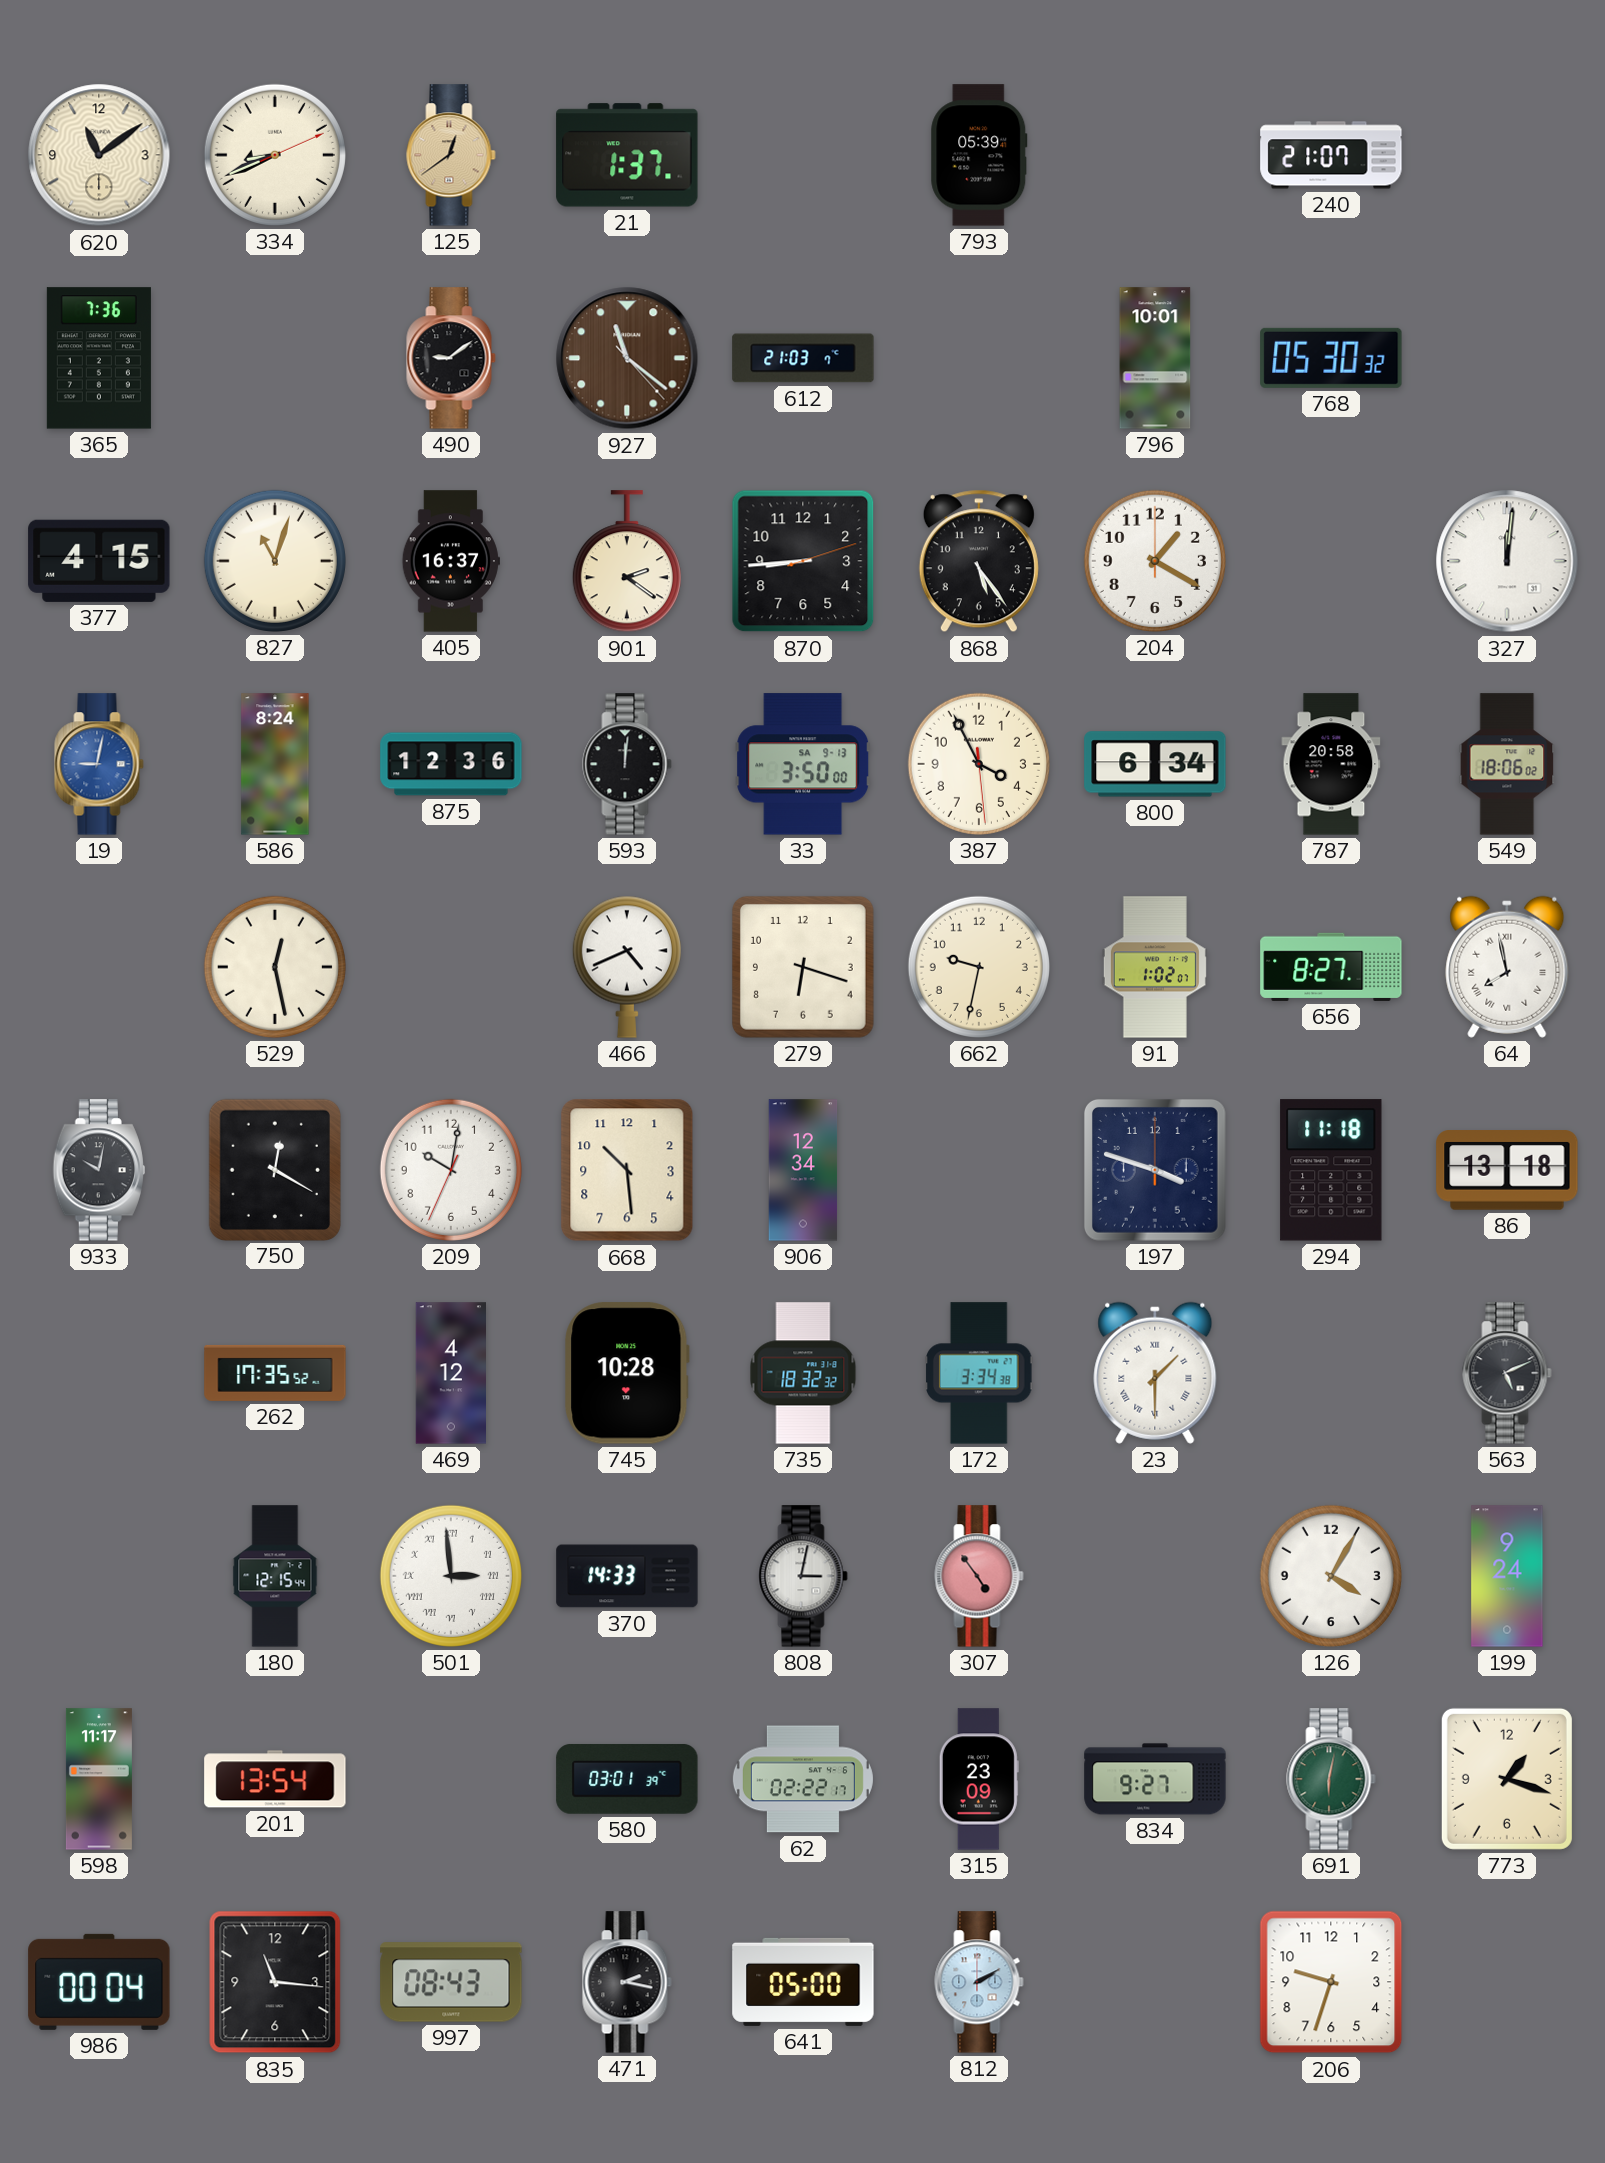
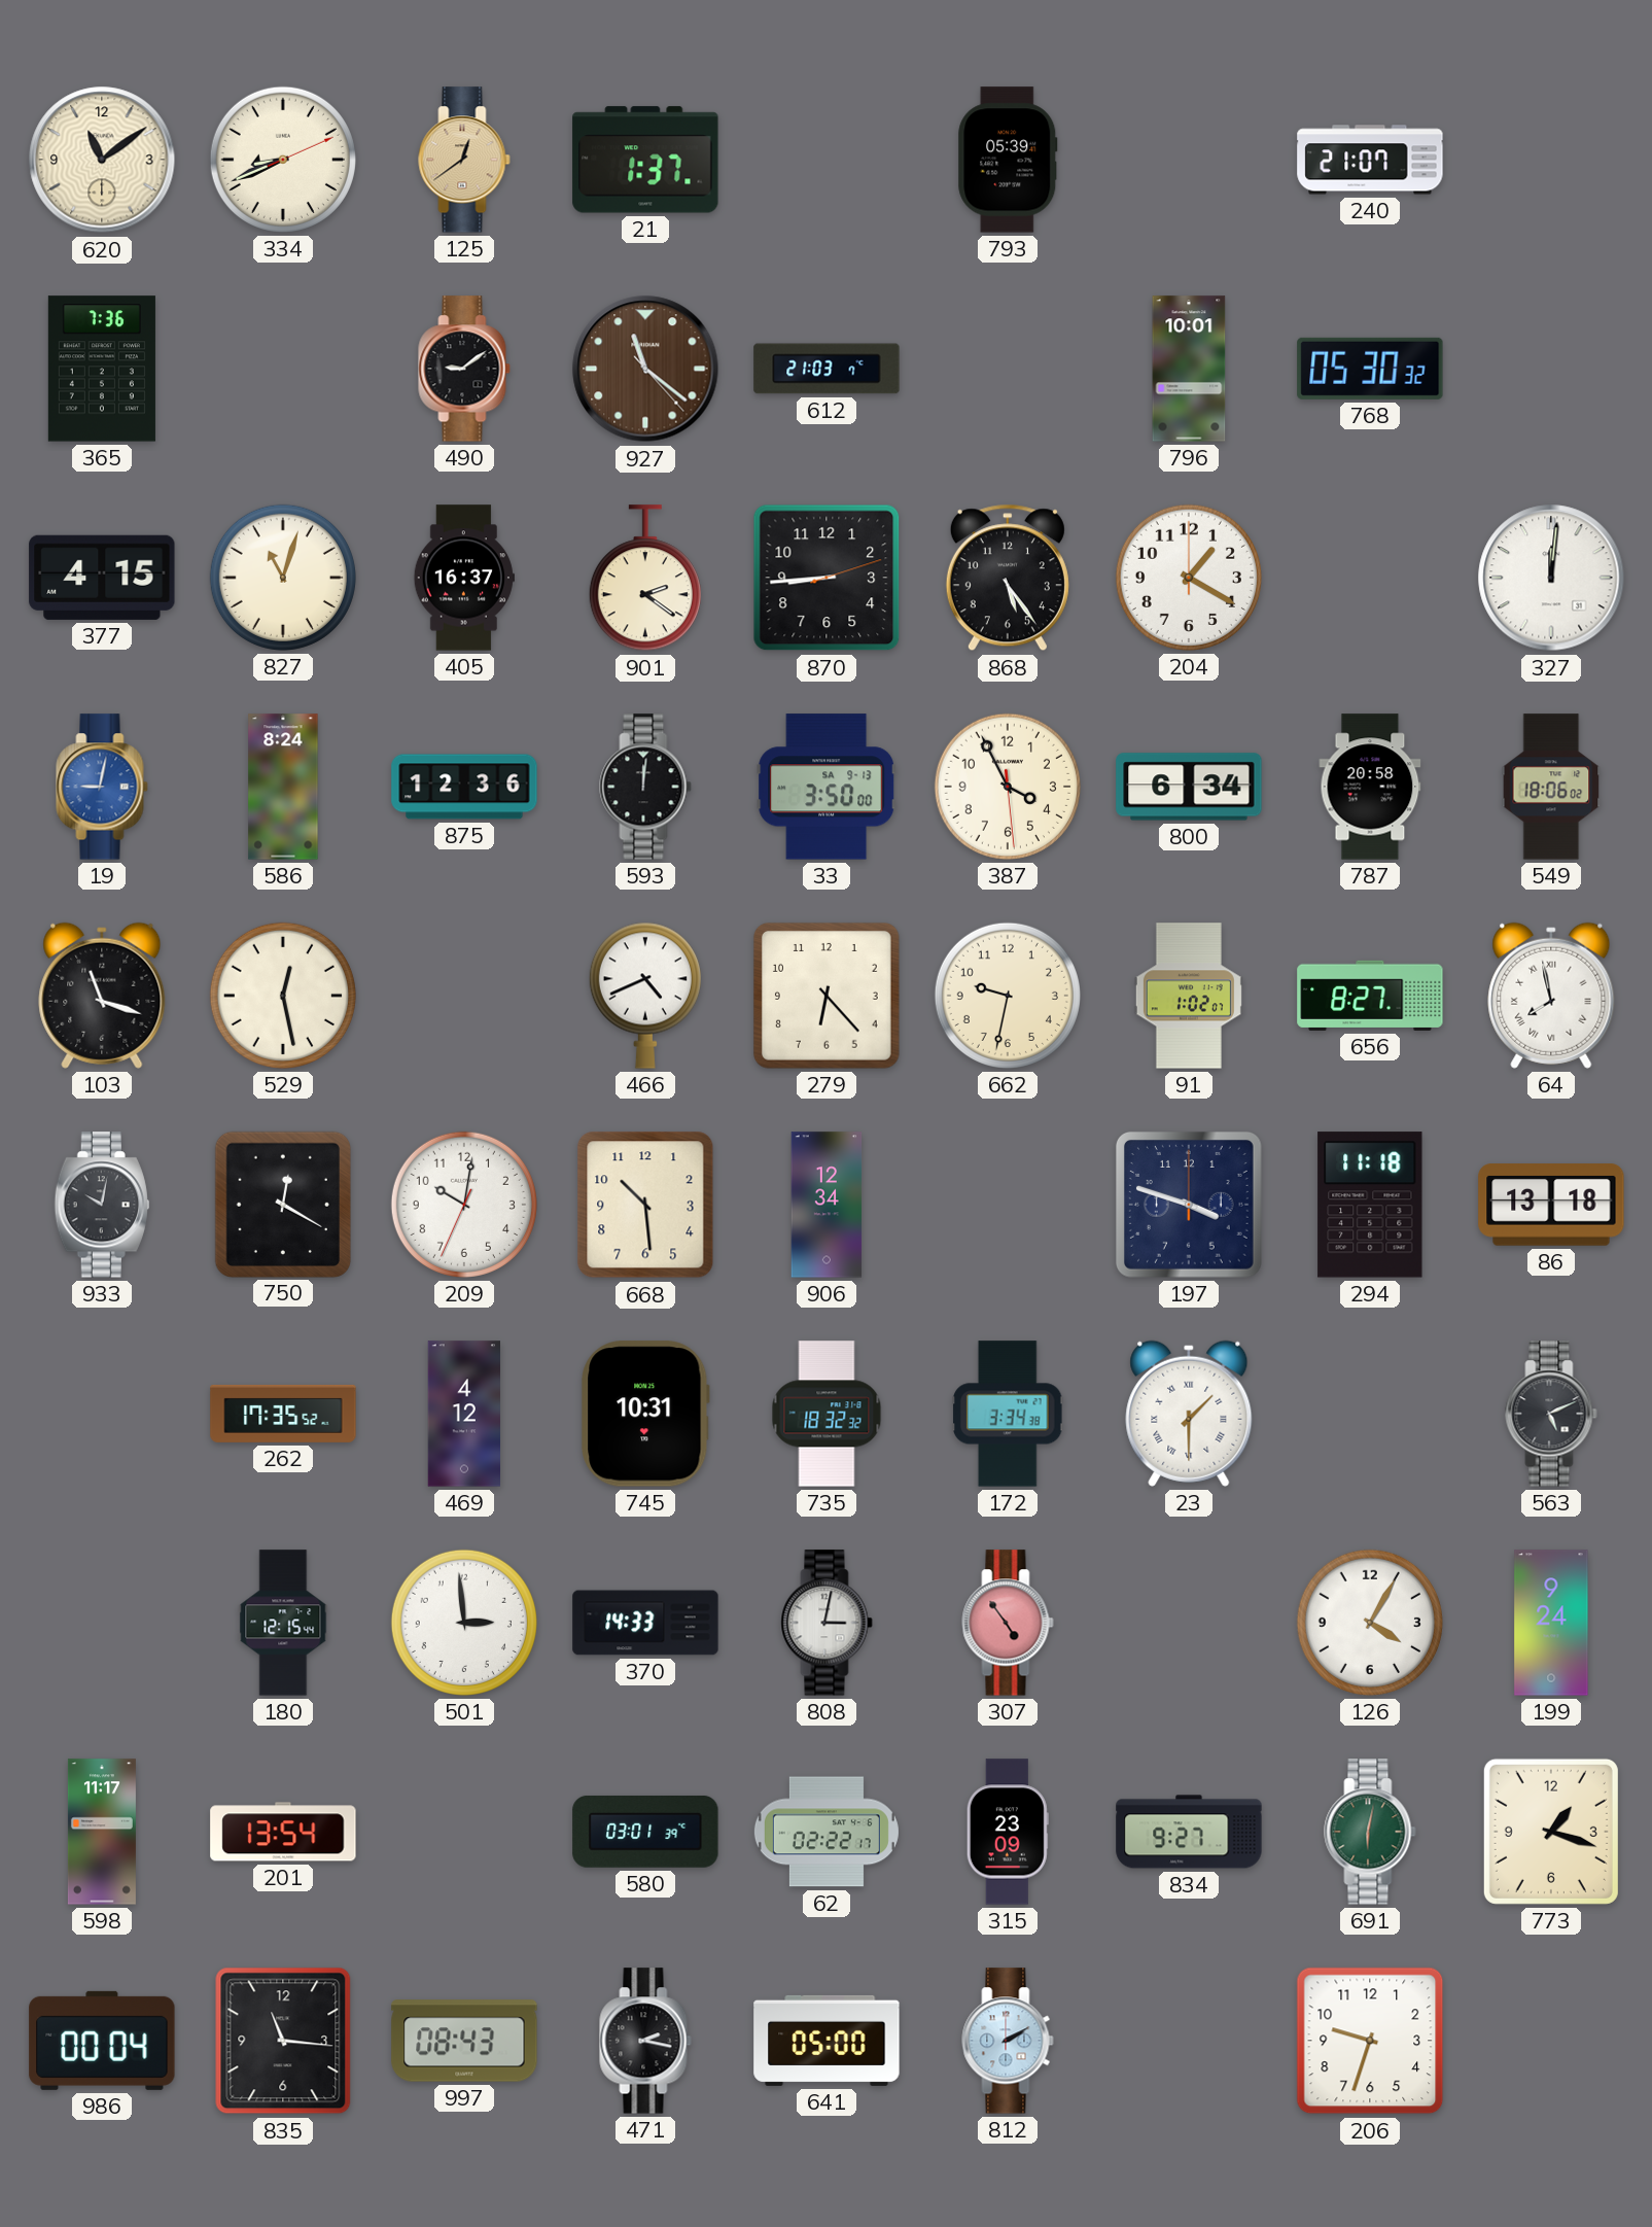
103: none -> 11:18 (102, 996)
279: 6:18 -> 6:23 (827, 996)
745: 10:28 -> 10:31 (645, 1414)
501 numerals: Roman -> Arabic (464, 1623)
